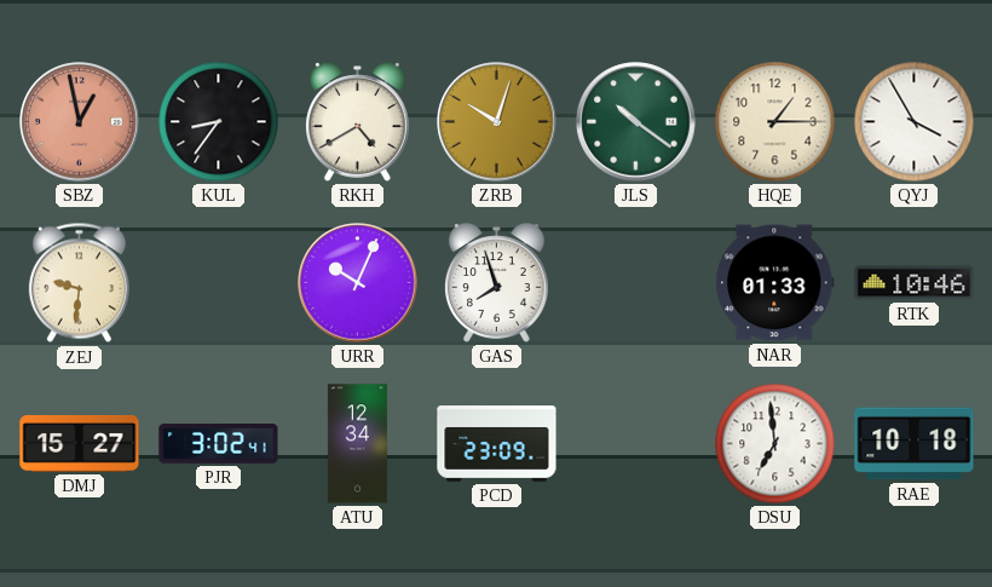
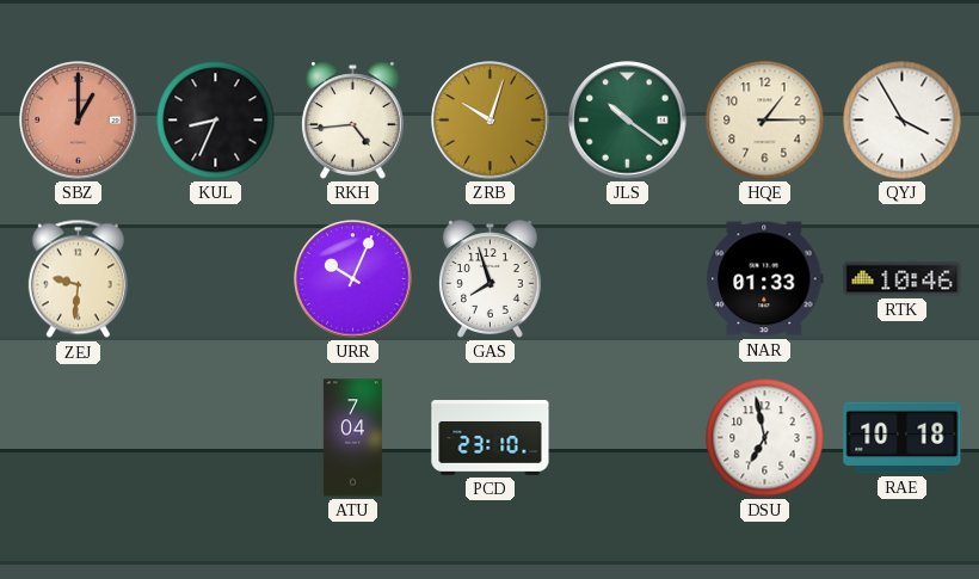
SBZ: 12:58 -> 1:00 (79, 121)
KUL: 8:36 -> 8:34 (216, 121)
RKH: 4:40 -> 4:44 (353, 121)
DMJ: 15:27 -> none (80, 444)
PJR: 3:02 -> none (219, 444)
ATU: 12:34 -> 7:04 (352, 438)
PCD: 23:09 -> 23:10 (491, 438)
DSU: 6:59 -> 6:58 (765, 438)
